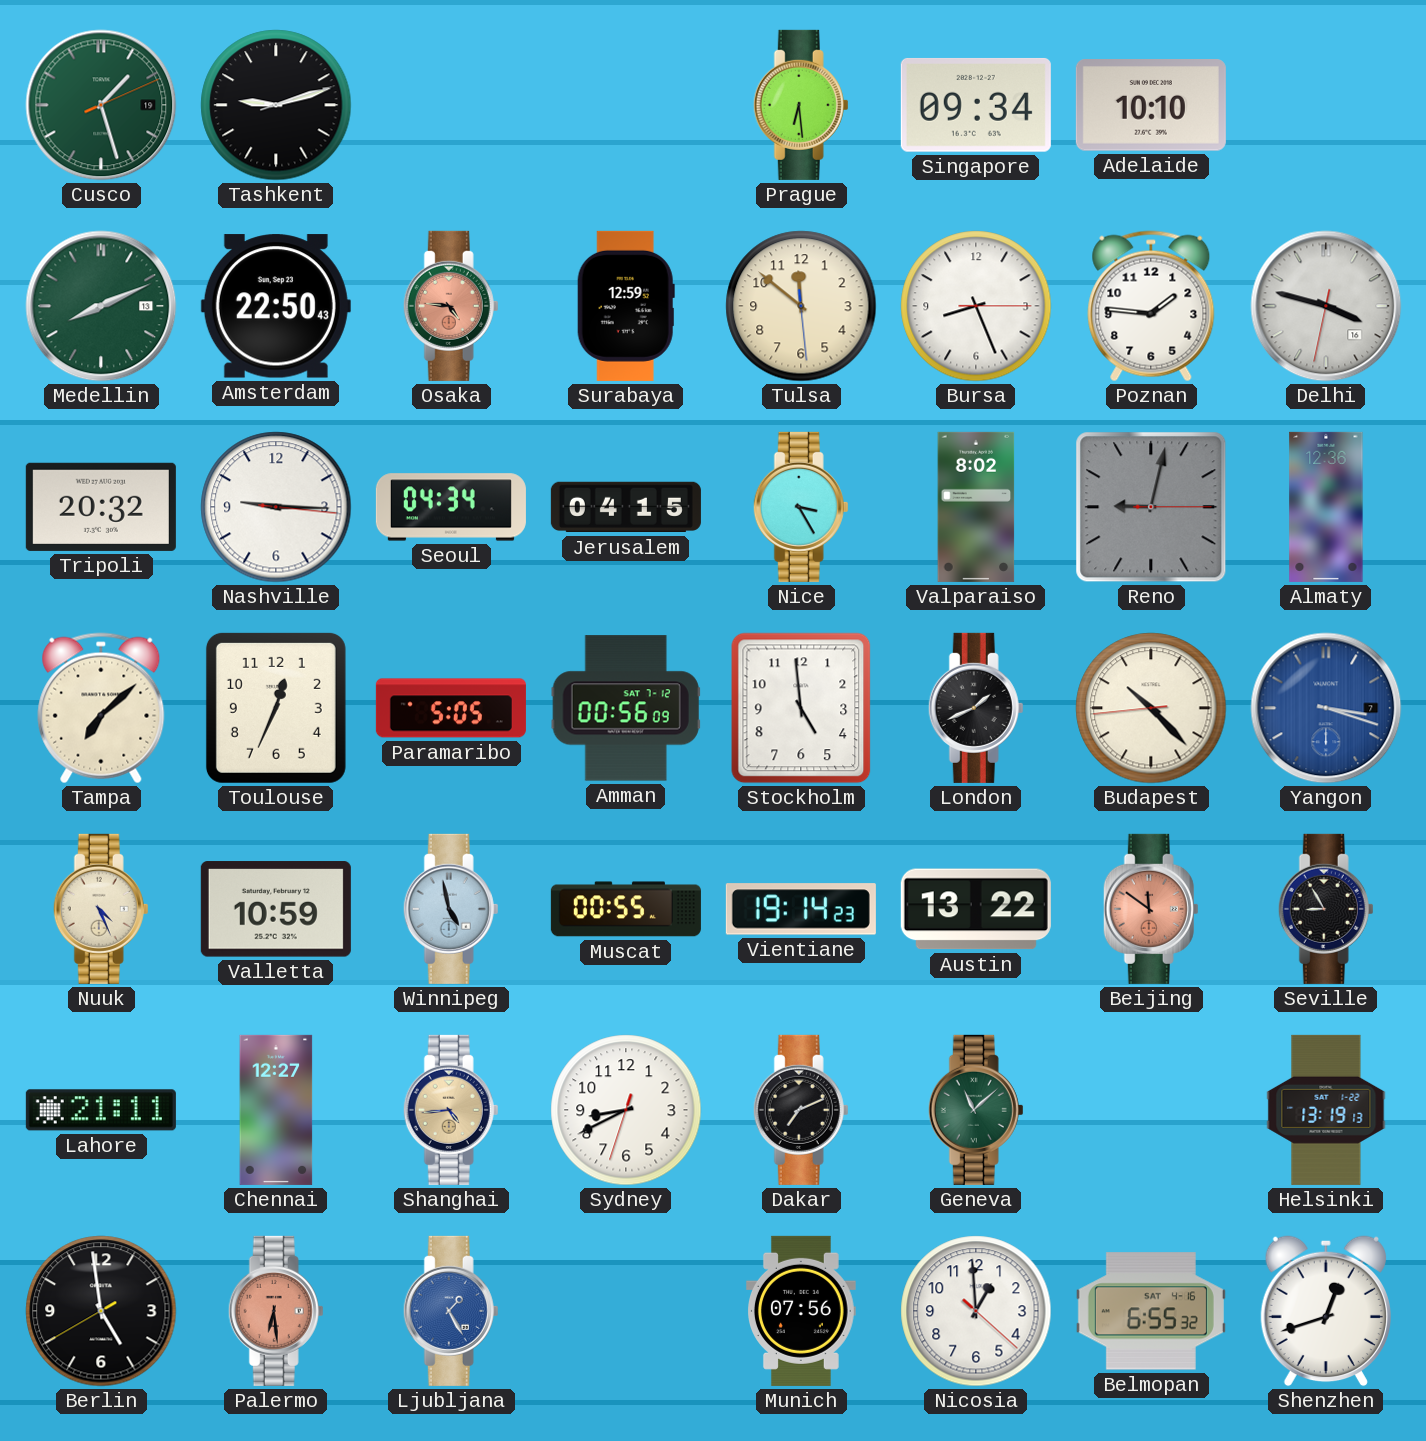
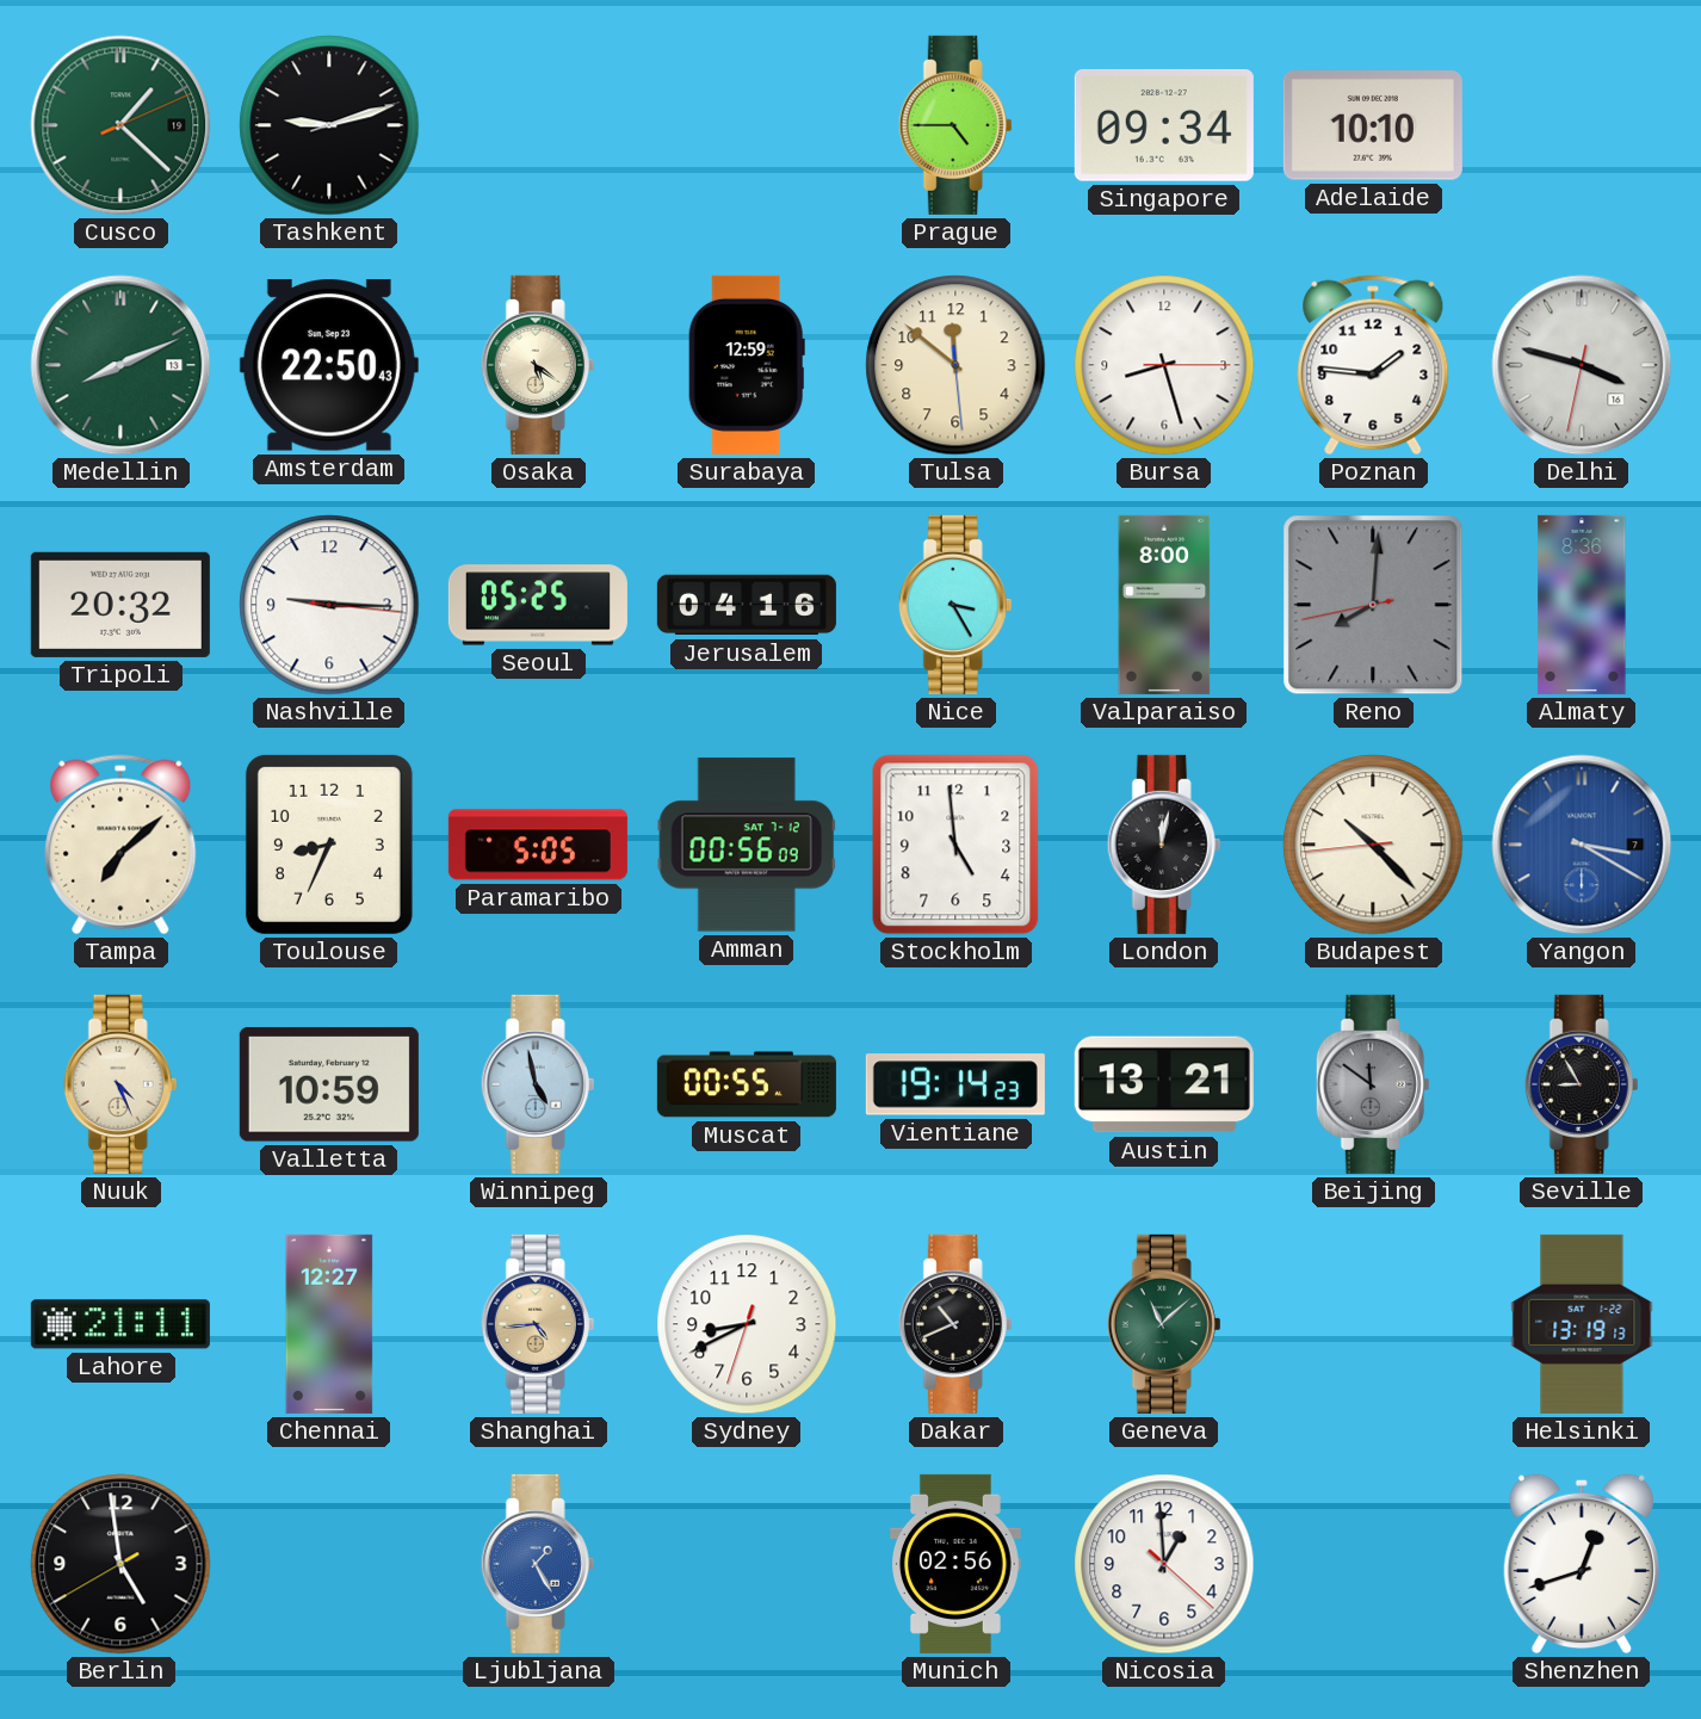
Cusco: 1:27 -> 1:22 (120, 125)
Prague: 6:29 -> 4:45 (955, 125)
Osaka: 4:46 -> 5:21 (538, 365)
Osaka dial: salmon -> cream (538, 365)
Bursa: 8:26 -> 8:27 (1164, 365)
Seoul: 04:34 -> 05:25 (538, 605)
Jerusalem: 04:15 -> 04:16 (747, 605)
Valparaiso: 8:02 -> 8:00 (1164, 605)
Reno: 9:02 -> 8:00 (1373, 605)
Almaty: 12:36 -> 8:36 (1582, 605)
Toulouse: 12:34 -> 8:34 (329, 845)
London: 1:41 -> 12:02 (1164, 845)
Yangon: 3:18 -> 3:20 (1582, 845)
Austin: 13:22 -> 13:21 (1164, 1084)
Beijing dial: salmon -> grey (1373, 1084)
Dakar: 7:11 -> 10:41 (955, 1324)
Palermo: 6:29 -> none (276, 1311)
Munich: 07:56 -> 02:56 (957, 1564)
Belmopan: 6:55 -> none (1151, 1311)
